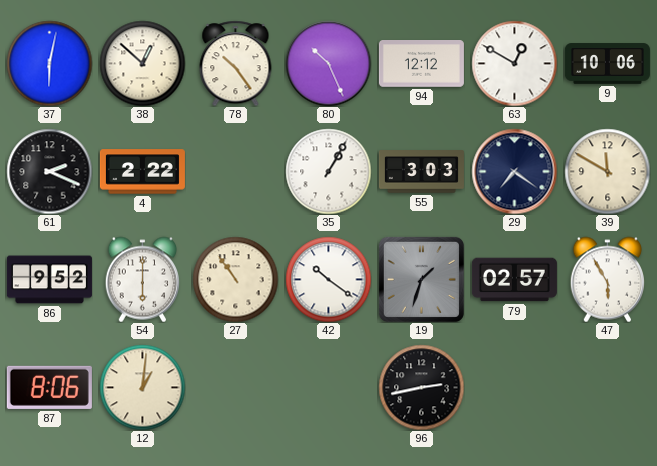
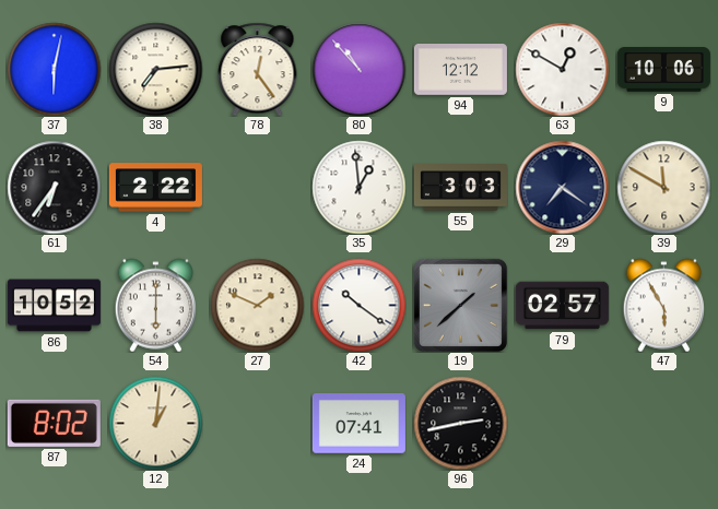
38: 12:52 -> 7:14 (155, 69)
78: 10:24 -> 12:24 (258, 69)
80: 10:26 -> 10:53 (358, 69)
61: 2:19 -> 6:36 (54, 187)
35: 1:05 -> 12:59 (358, 187)
86: 9:52 -> 10:52 (54, 306)
27: 10:54 -> 1:49 (257, 305)
19: 1:33 -> 1:38 (460, 305)
87: 8:06 -> 8:02 (54, 423)
24: none -> 07:41 (358, 424)
